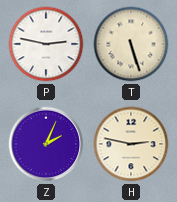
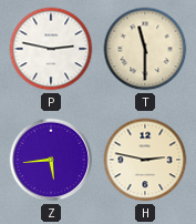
T: 5:27 -> 11:30 (145, 49)
Z: 2:04 -> 5:44 (51, 160)
